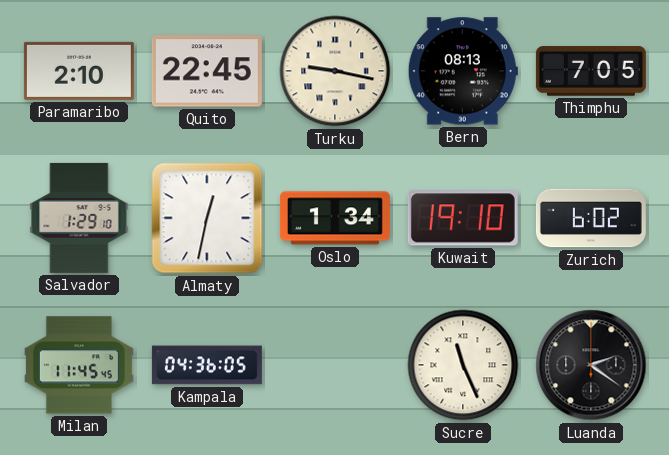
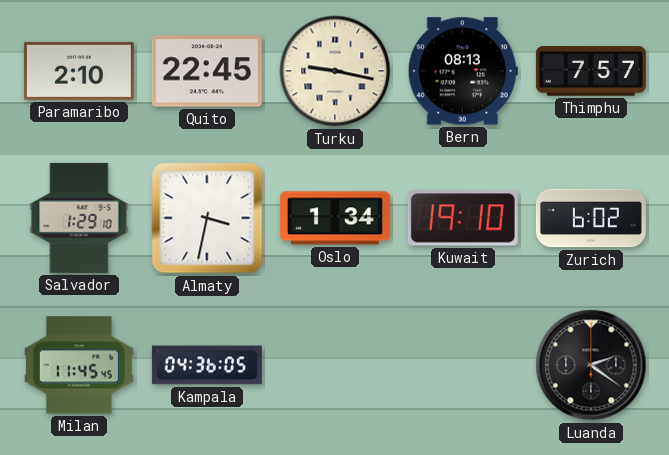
Thimphu: 7:05 -> 7:57 (591, 71)
Almaty: 12:32 -> 3:32 (207, 218)
Sucre: 11:26 -> none (463, 365)
